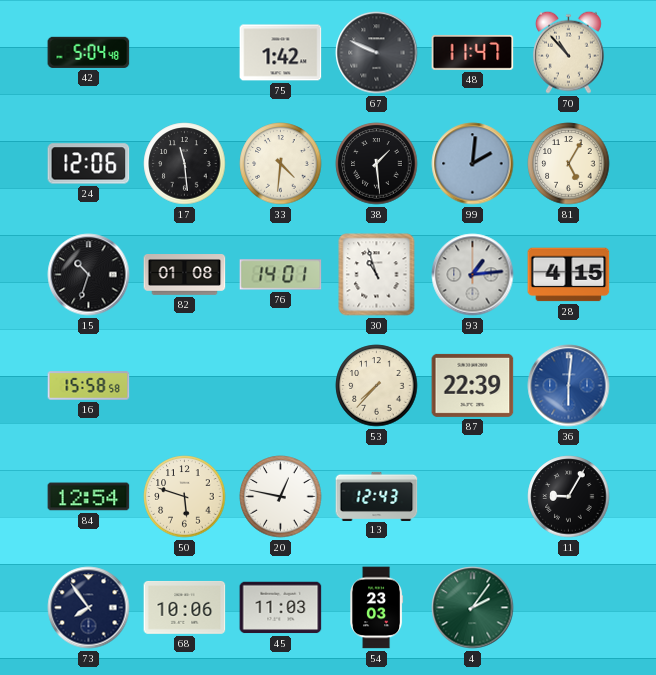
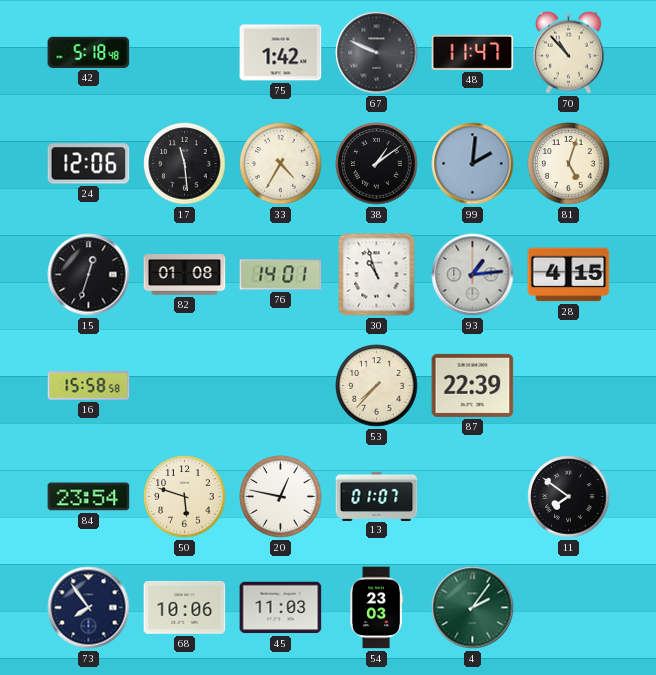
42: 5:04 -> 5:18 (89, 52)
33: 4:31 -> 4:35 (281, 164)
38: 1:29 -> 1:09 (377, 164)
81: 5:05 -> 5:03 (569, 164)
15: 10:33 -> 12:33 (89, 275)
36: 6:01 -> none (569, 386)
84: 12:54 -> 23:54 (89, 497)
13: 12:43 -> 01:07 (377, 496)
11: 9:05 -> 7:51 (569, 497)
